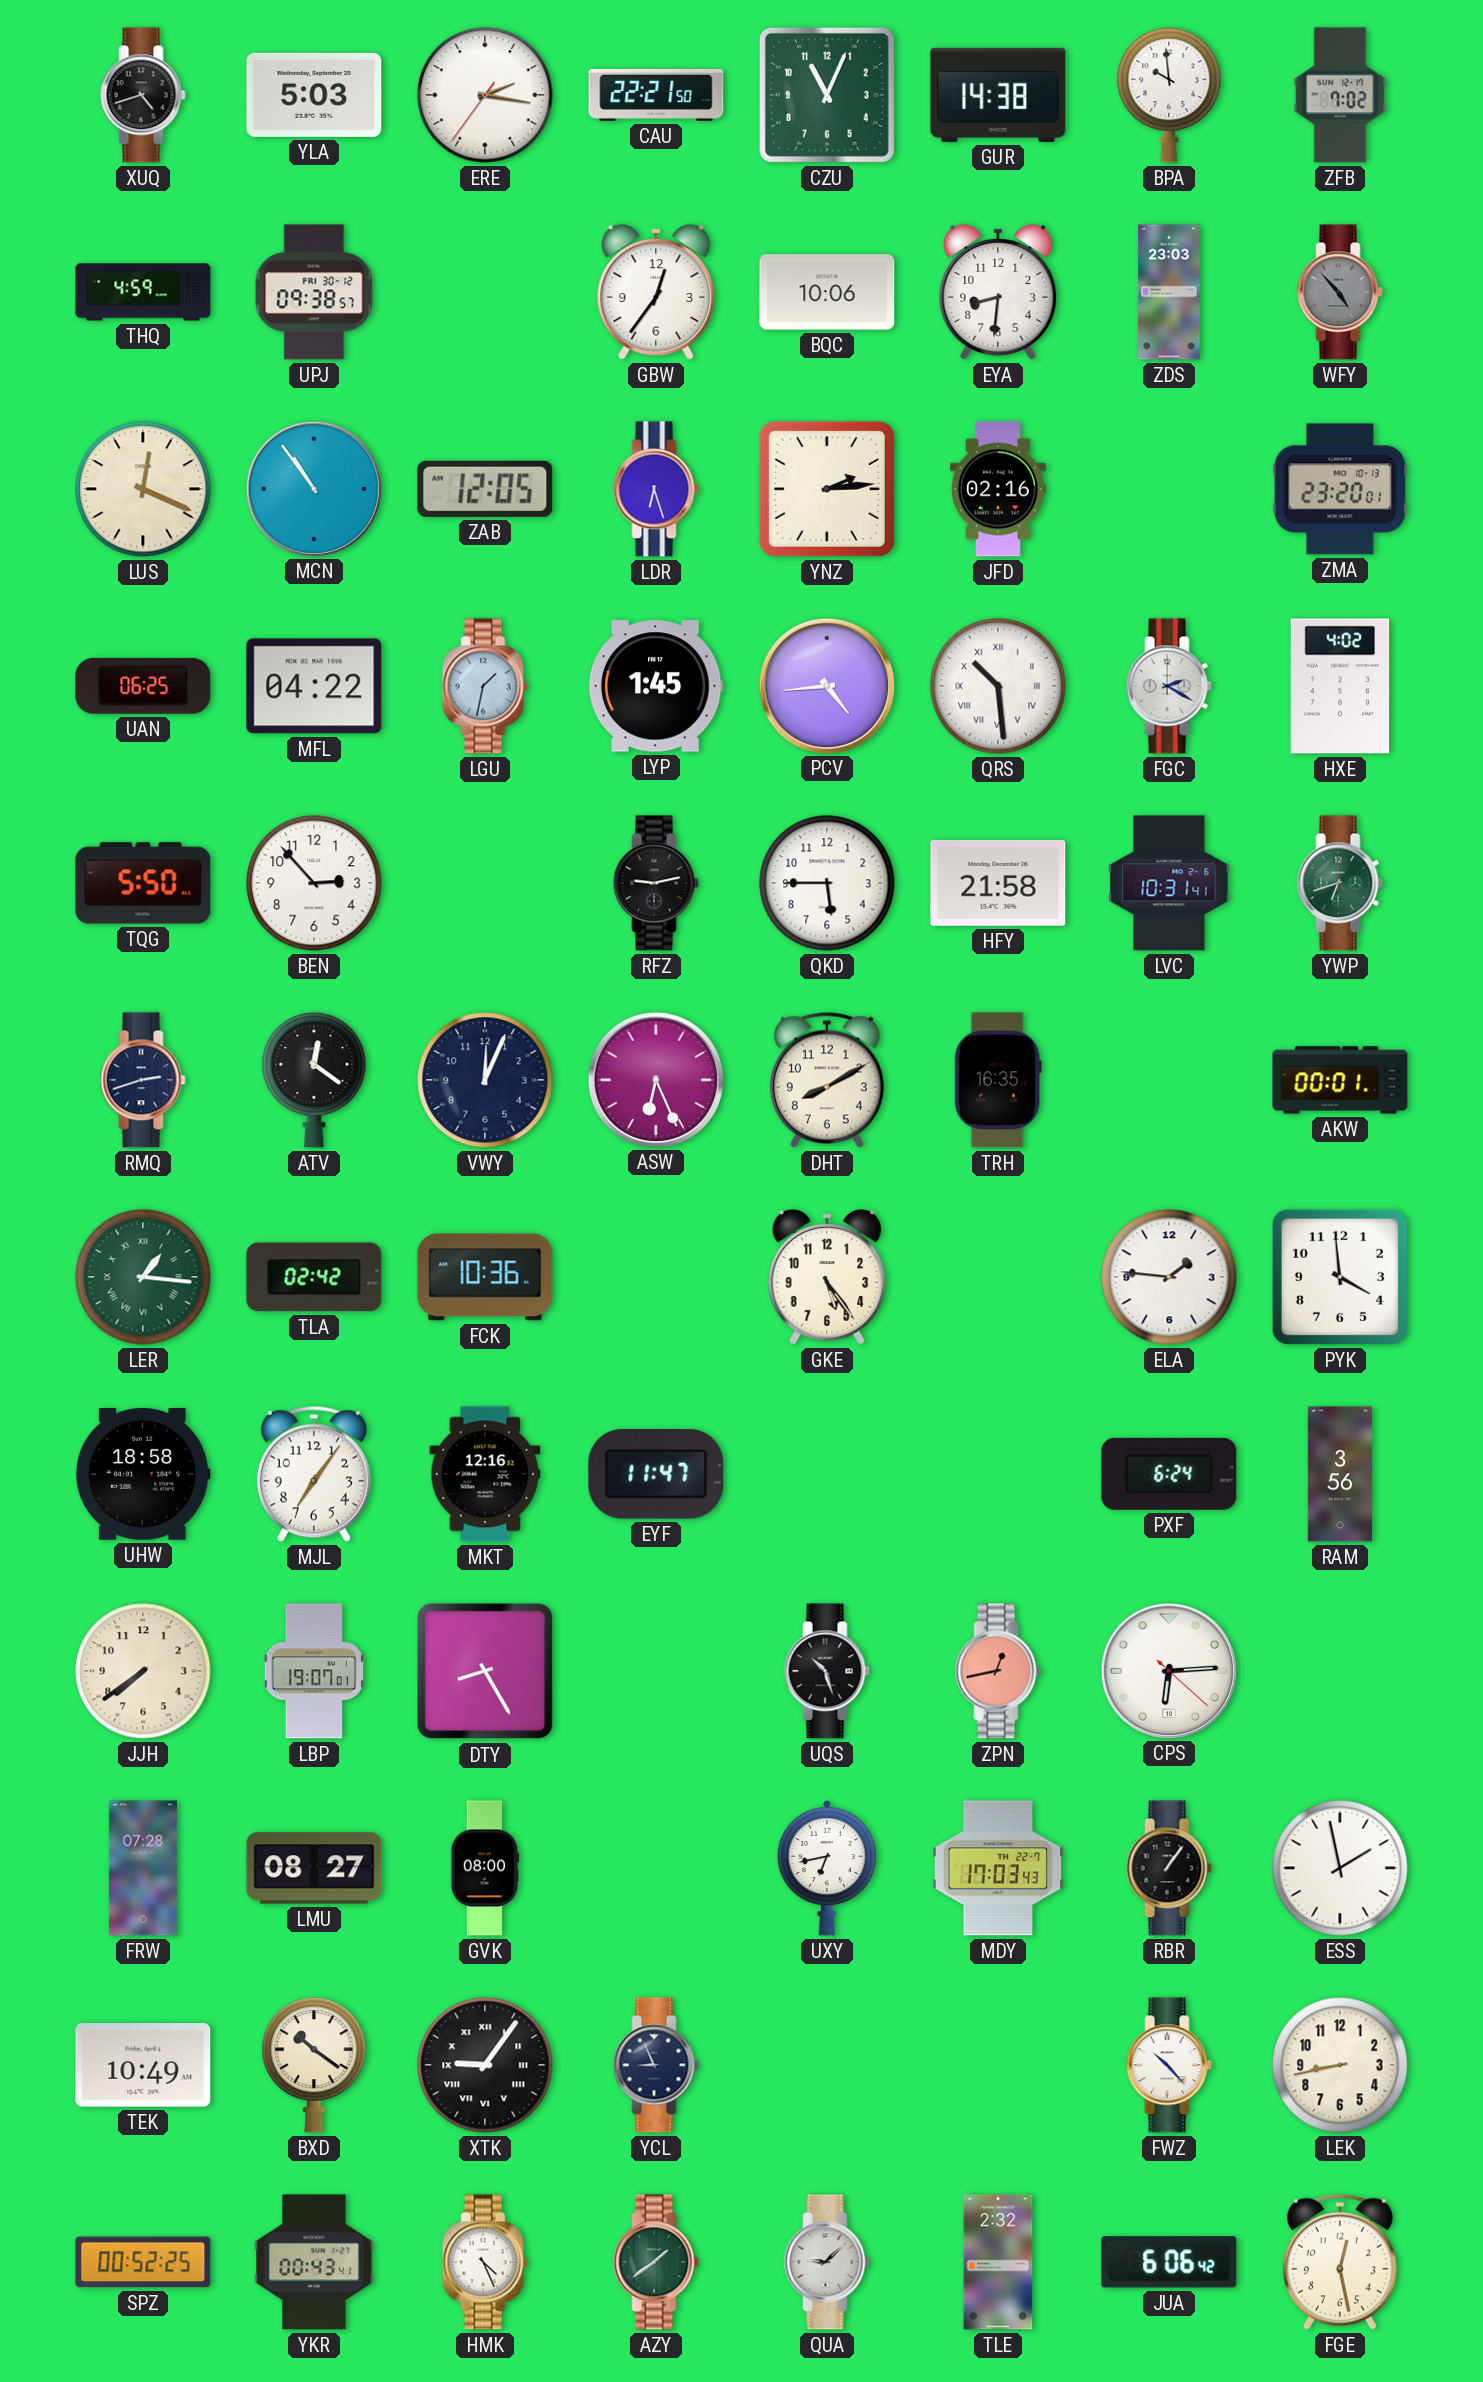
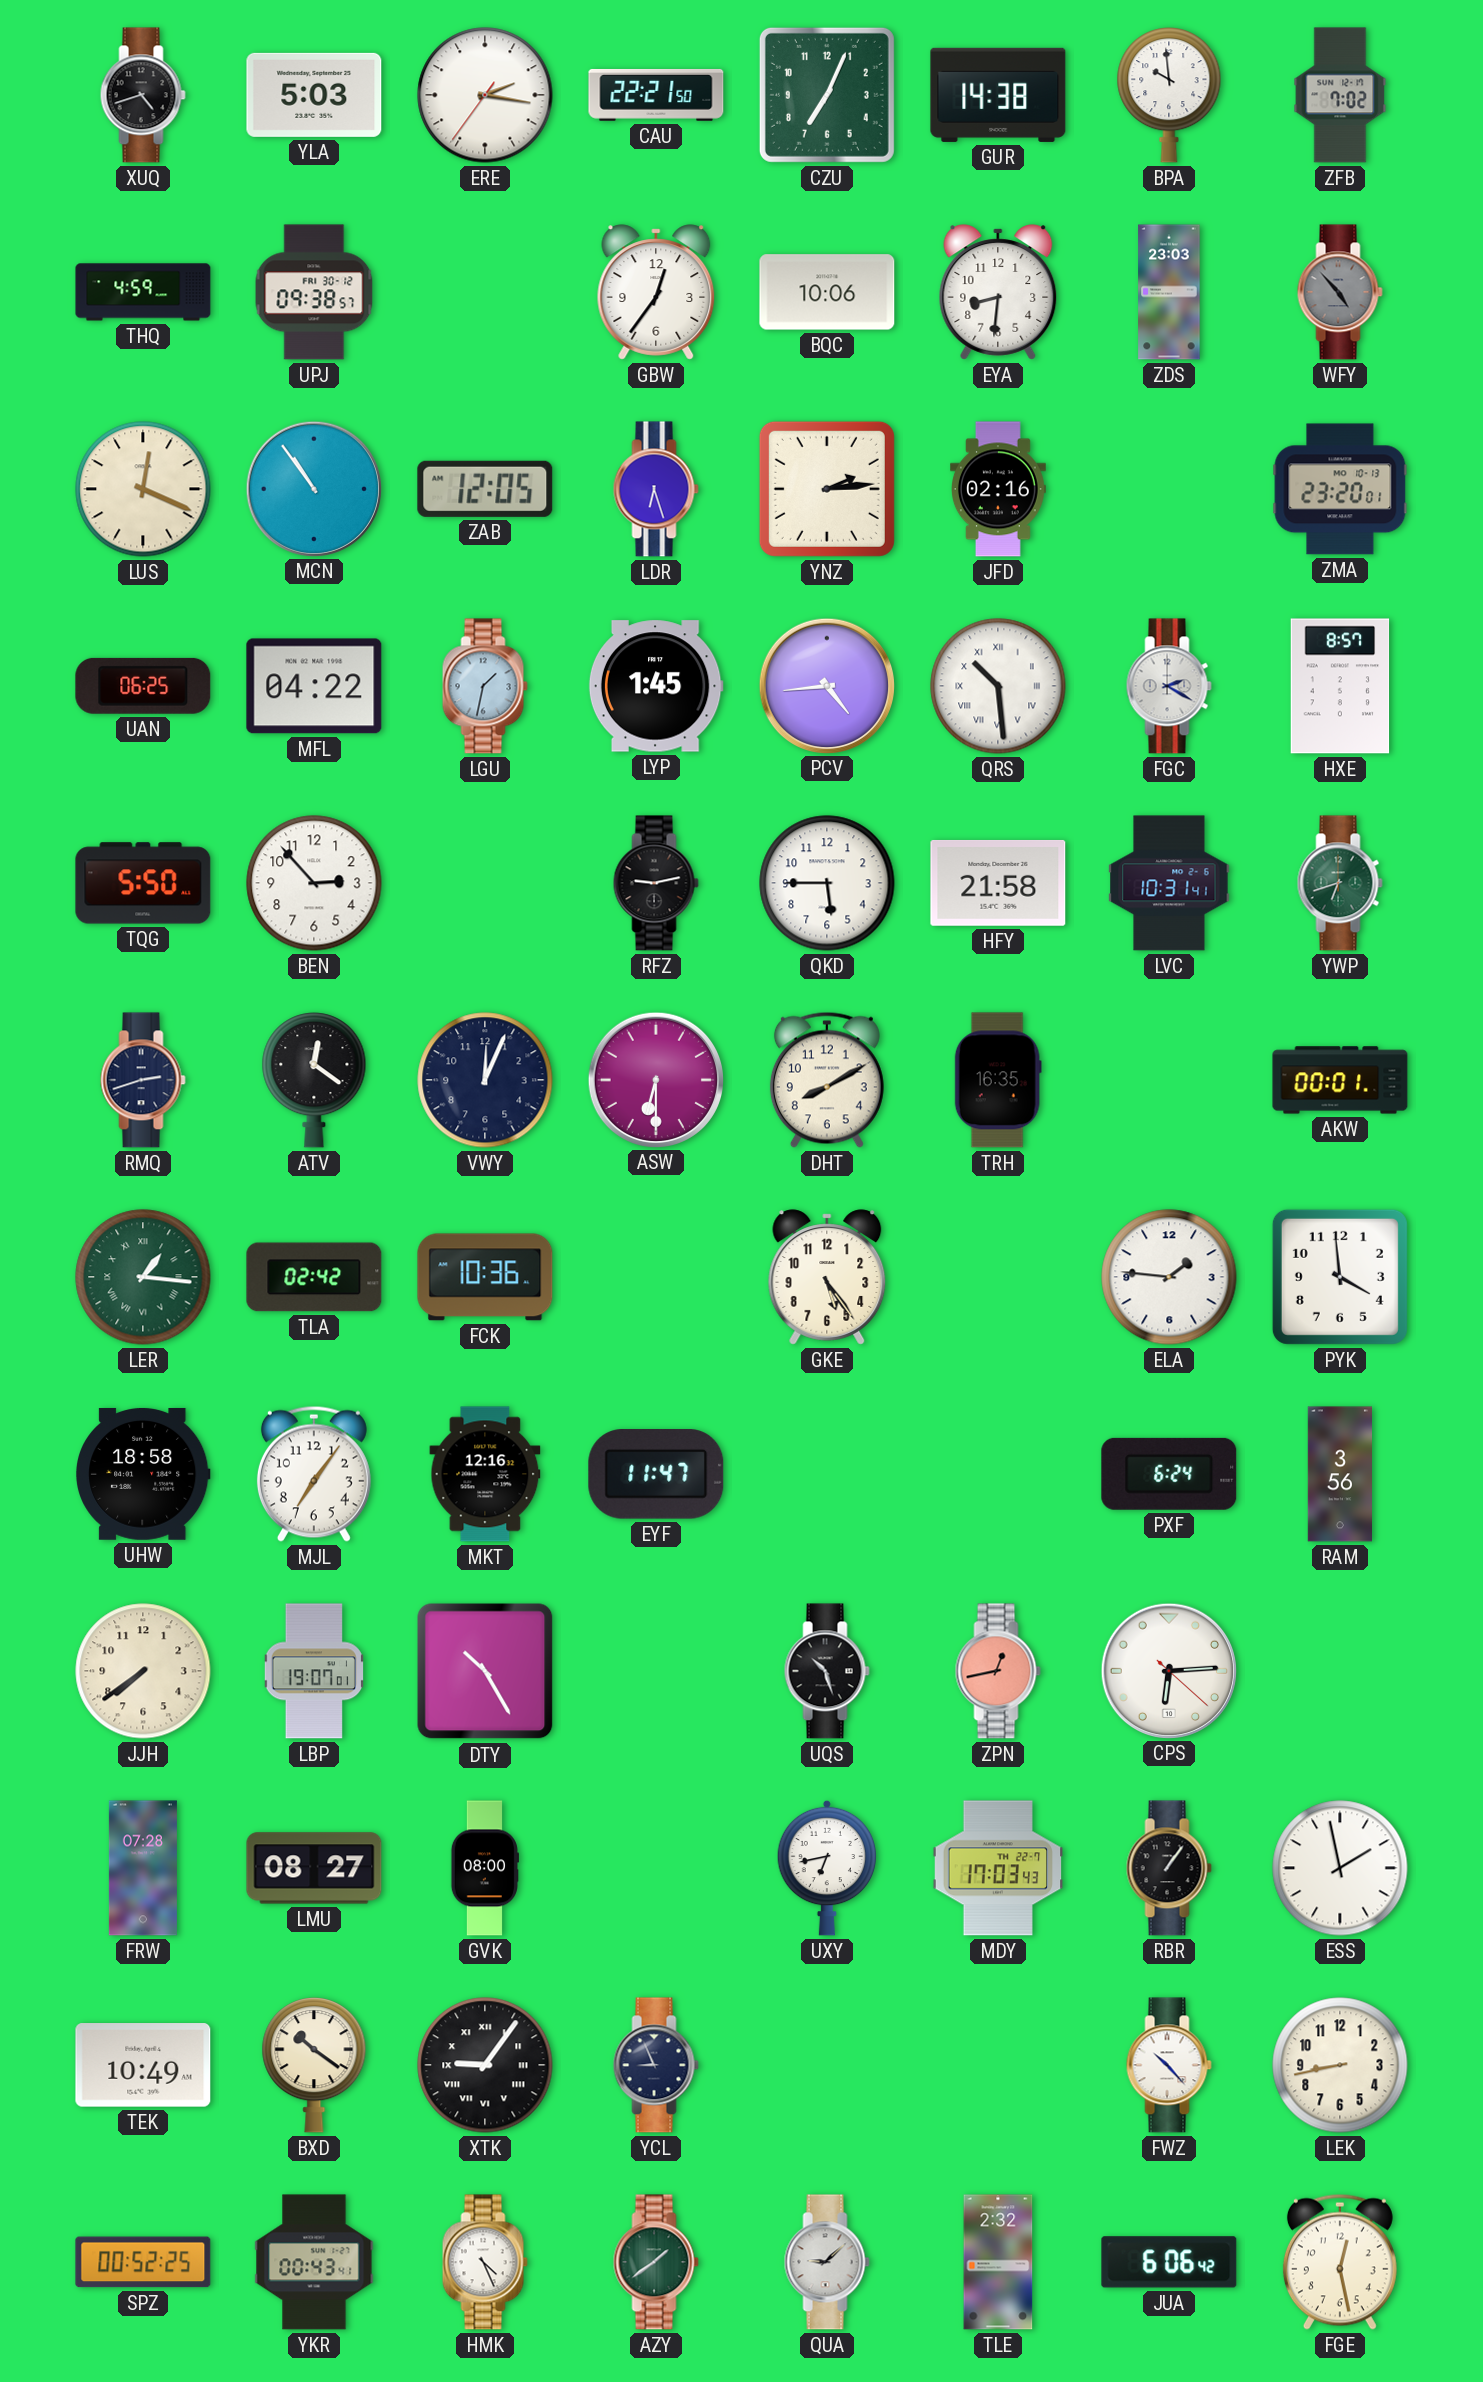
CZU: 11:04 -> 7:04 (827, 95)
HXE: 4:02 -> 8:57 (1340, 686)
ASW: 6:26 -> 6:30 (655, 1079)
DTY: 8:25 -> 10:25 (485, 1671)
